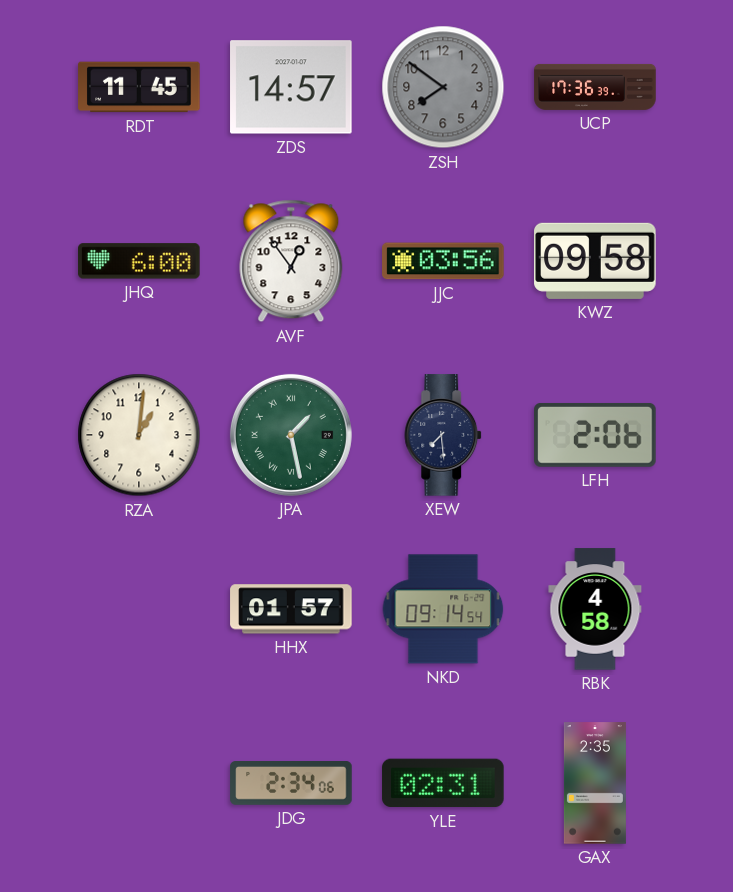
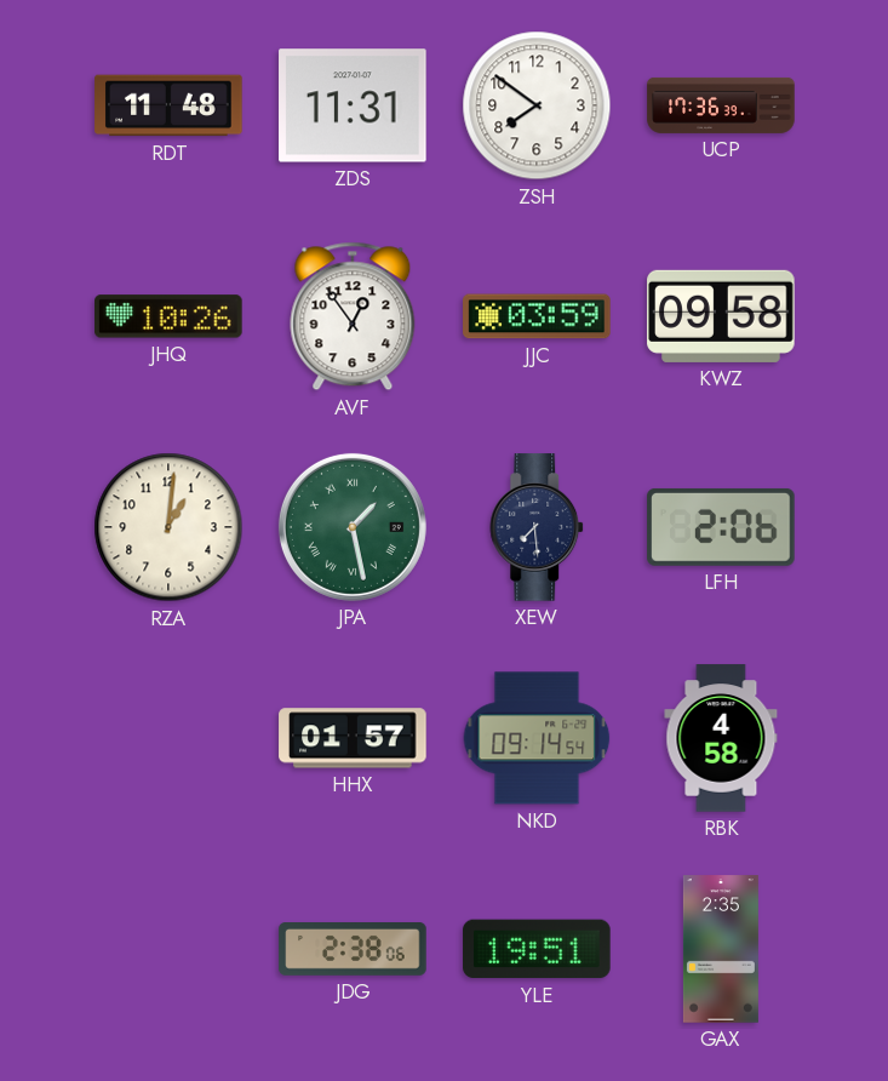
RDT: 11:45 -> 11:48 (168, 105)
ZDS: 14:57 -> 11:31 (353, 105)
ZSH dial: grey -> white (537, 105)
JHQ: 6:00 -> 10:26 (168, 316)
JJC: 03:56 -> 03:59 (537, 316)
JDG: 2:34 -> 2:38 (353, 950)
YLE: 02:31 -> 19:51 (537, 949)
